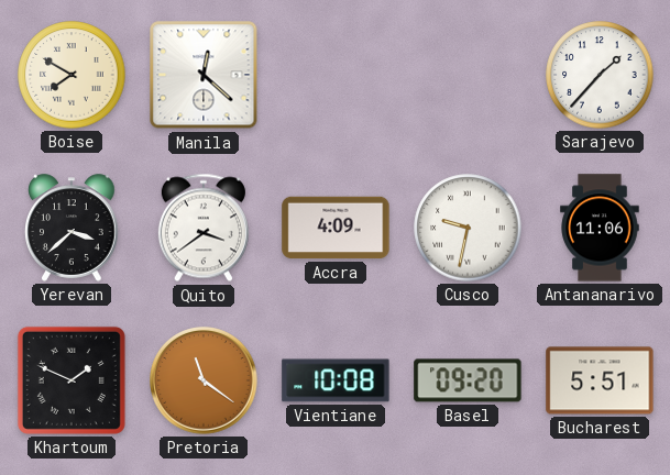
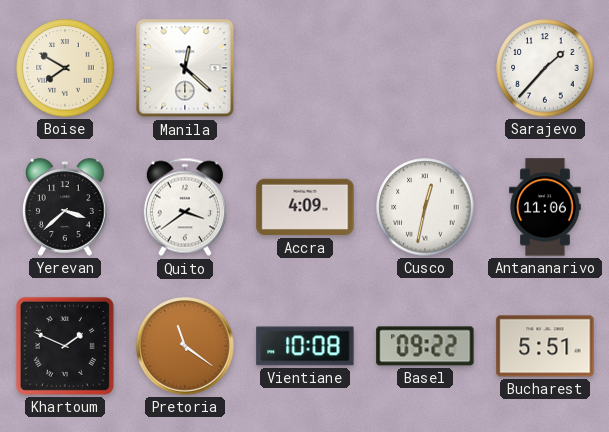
Cusco: 9:32 -> 12:32 (425, 207)
Basel: 09:20 -> 09:22 (425, 346)
